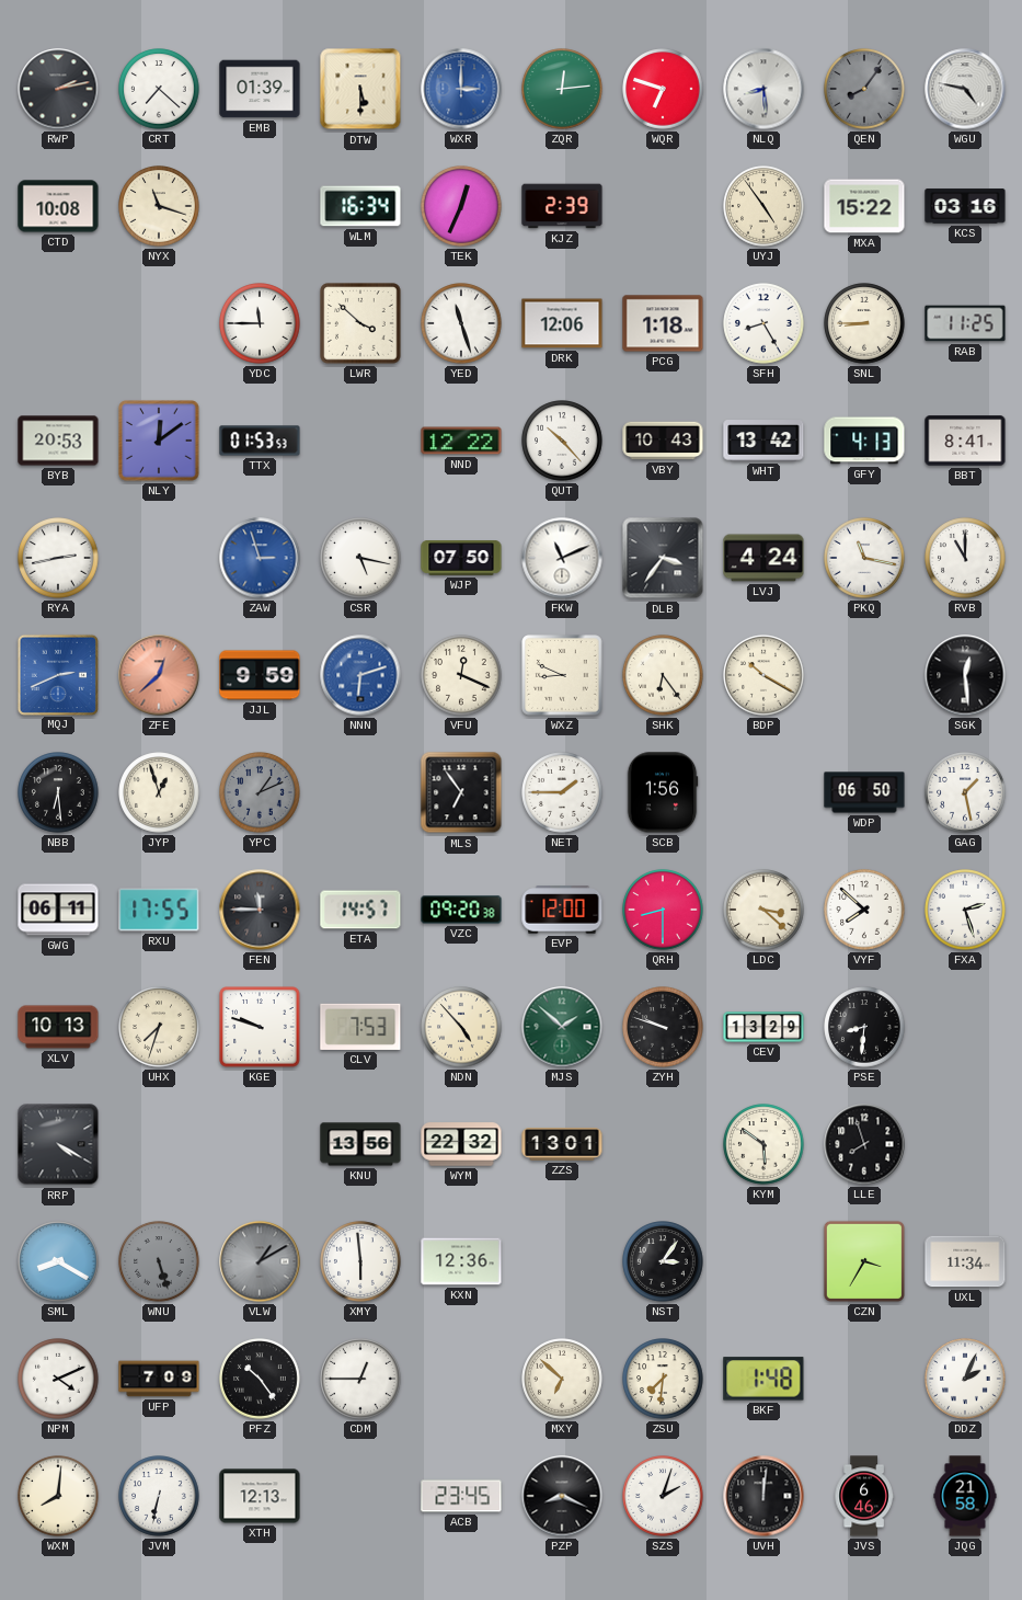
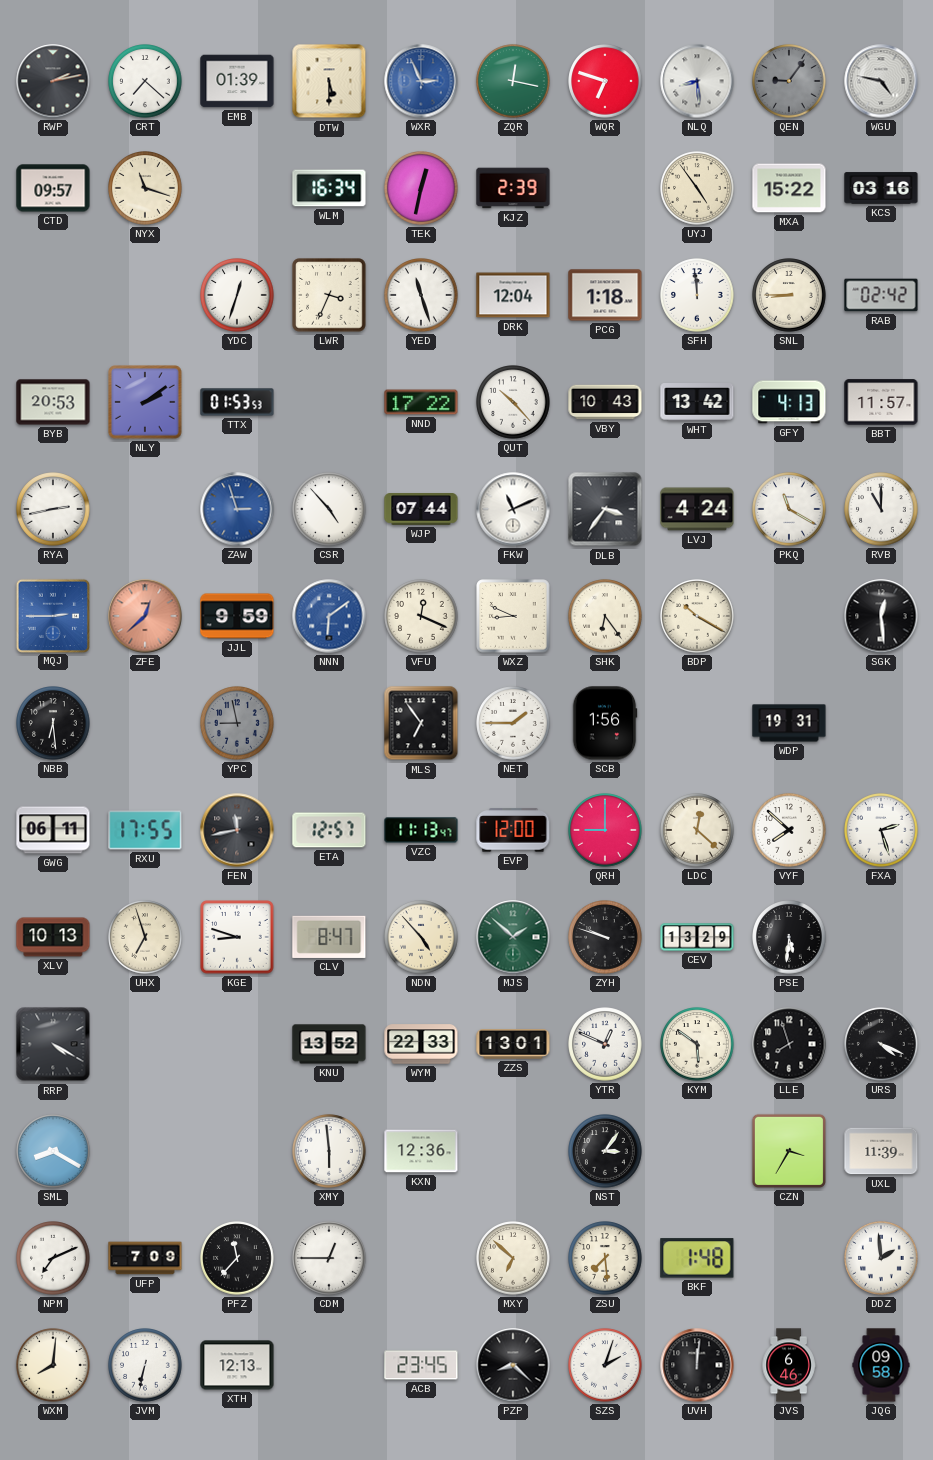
WXR: 3:00 -> 2:56 (421, 81)
ZQR: 12:14 -> 12:17 (513, 81)
QEN: 8:06 -> 9:06 (789, 81)
CTD: 10:08 -> 09:57 (53, 188)
TEK: 12:34 -> 12:32 (421, 188)
YDC: 11:45 -> 12:33 (237, 295)
LWR: 3:52 -> 3:34 (329, 295)
DRK: 12:06 -> 12:04 (513, 295)
SFH: 8:25 -> 11:59 (697, 295)
RAB: 11:25 -> 02:42 (881, 295)
NLY: 12:09 -> 2:09 (145, 402)
NND: 12:22 -> 17:22 (421, 402)
BBT: 8:41 -> 11:57 (881, 402)
CSR: 5:17 -> 4:53 (329, 509)
WJP: 07:50 -> 07:44 (421, 510)
PKQ: 11:17 -> 11:20 (789, 509)
MQJ: 2:41 -> 2:45 (52, 615)
NNN: 6:12 -> 6:09 (329, 616)
JYP: 12:57 -> none (159, 792)
YPC: 1:11 -> 8:58 (237, 723)
WDP: 06:50 -> 19:31 (789, 723)
GAG: 1:28 -> none (965, 792)
FEN: 11:45 -> 11:43 (237, 830)
ETA: 14:57 -> 12:57 (329, 830)
VZC: 09:20 -> 11:13 (421, 830)
QRH: 8:30 -> 9:00 (605, 830)
LDC: 3:22 -> 12:22 (697, 830)
UHX: 7:33 -> 6:57 (145, 937)
KGE: 9:48 -> 8:48 (237, 937)
CLV: 7:53 -> 8:47 (329, 937)
PSE: 8:31 -> 5:31 (789, 937)
KNU: 13:56 -> 13:52 (329, 1044)
WYM: 22:32 -> 22:33 (421, 1044)
YTR: none -> 12:49 (605, 1044)
URS: none -> 4:19 (881, 1044)
WNU: 5:27 -> none (159, 1261)
VLW: 1:10 -> none (260, 1261)
UXL: 11:34 -> 11:39 (881, 1151)
NPM: 4:11 -> 7:11 (53, 1258)
PFZ: 10:24 -> 11:37 (237, 1258)
ZSU: 7:31 -> 7:29 (605, 1258)
DDZ: 2:04 -> 1:59 (881, 1258)
PZP: 8:19 -> 8:22 (513, 1365)
JQG: 21:58 -> 09:58 (881, 1365)
